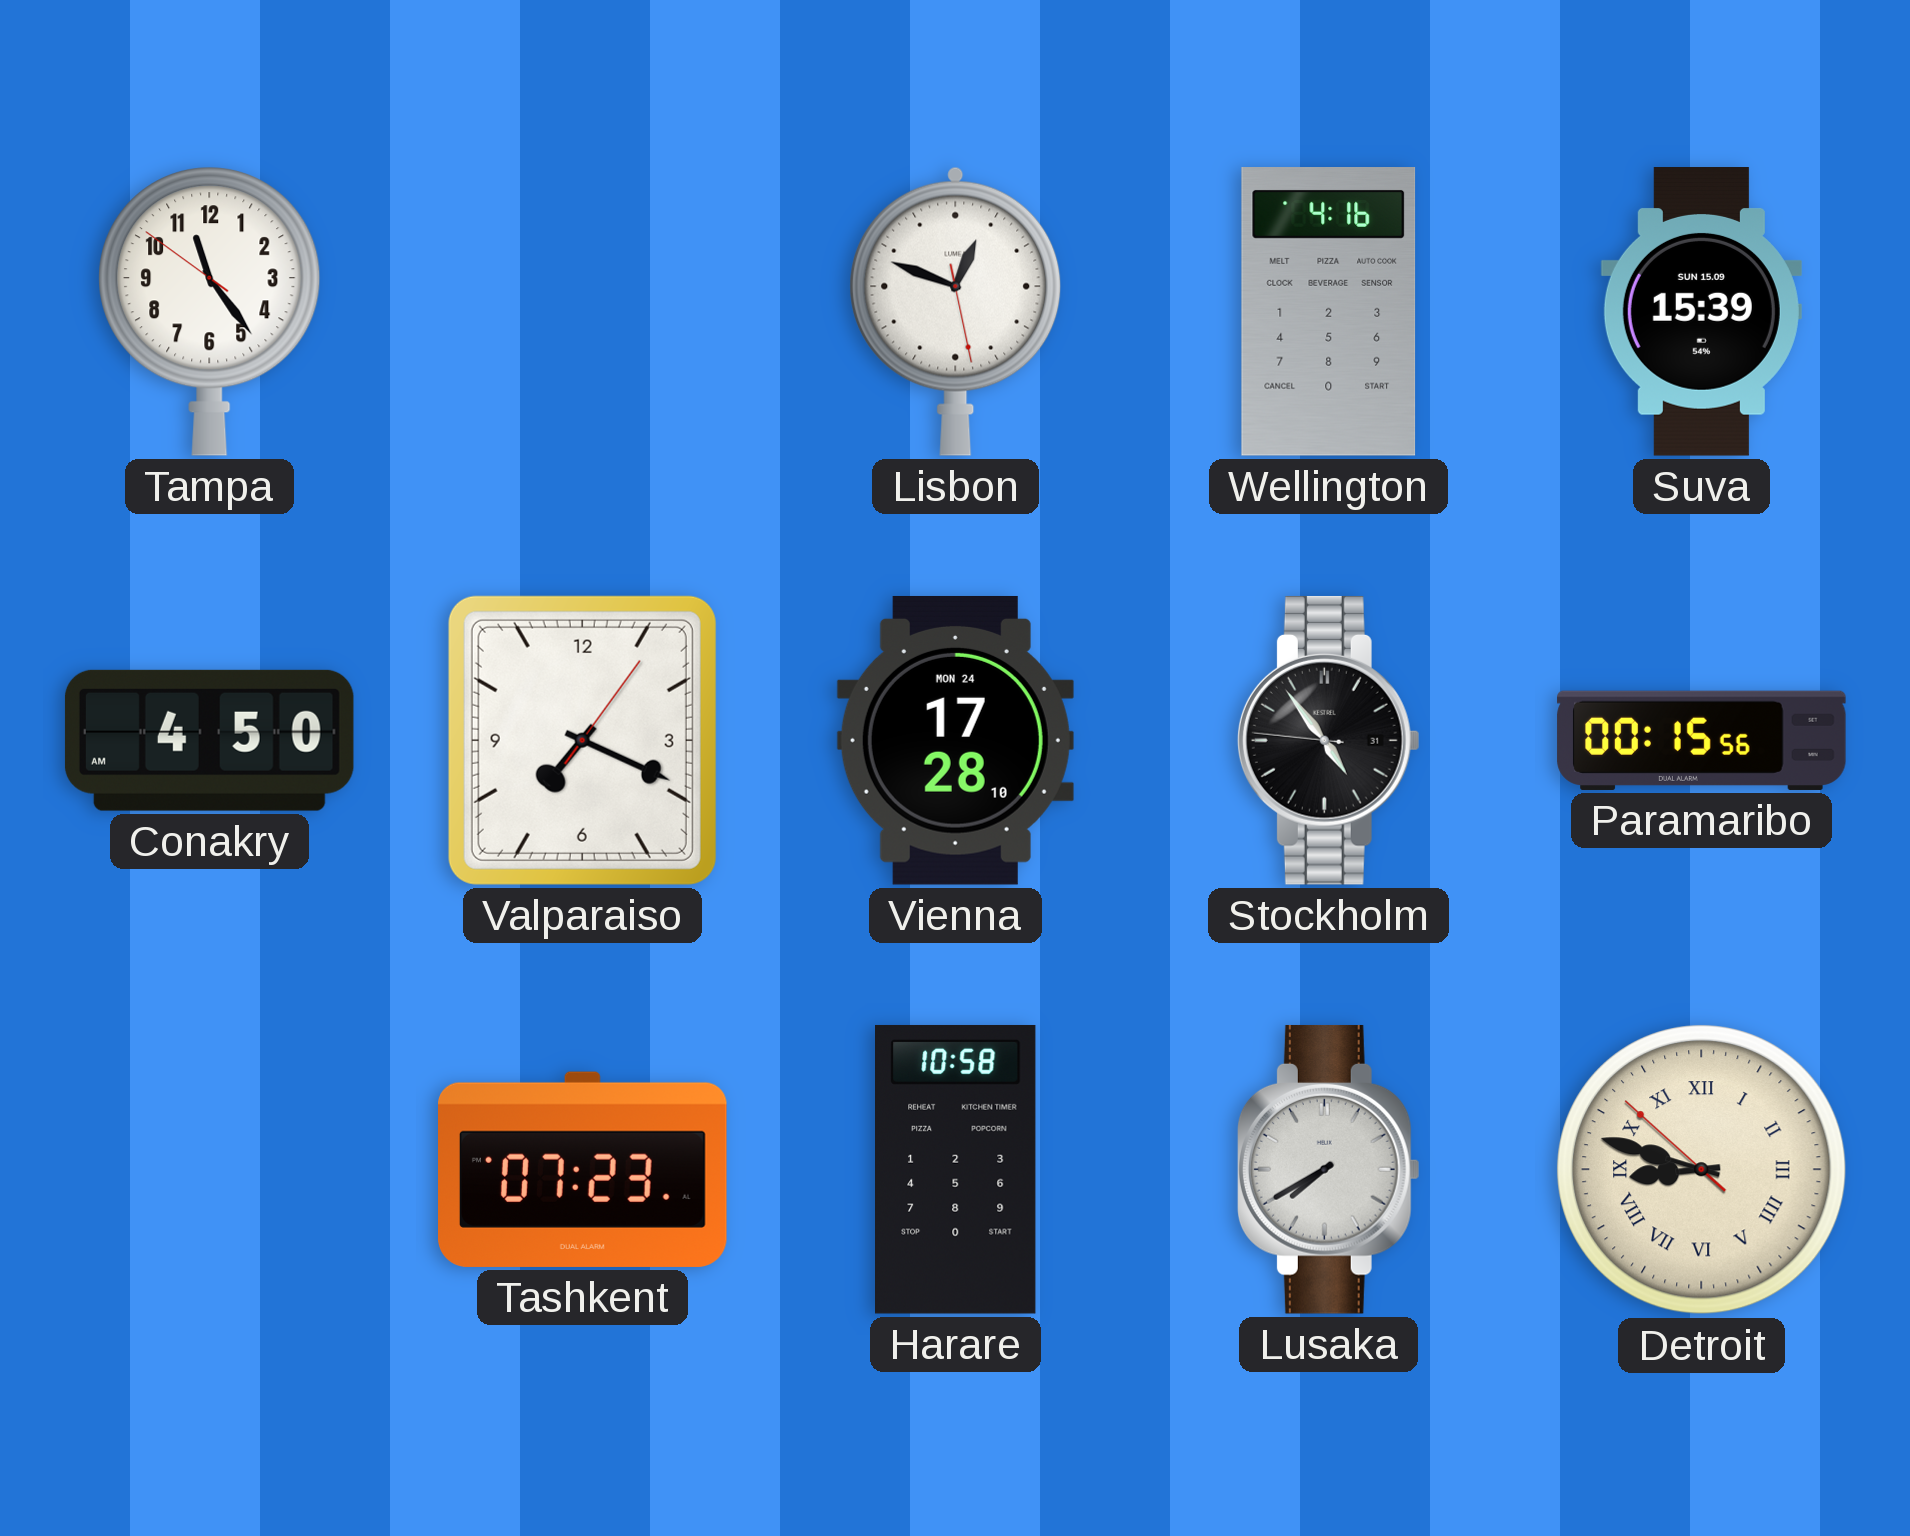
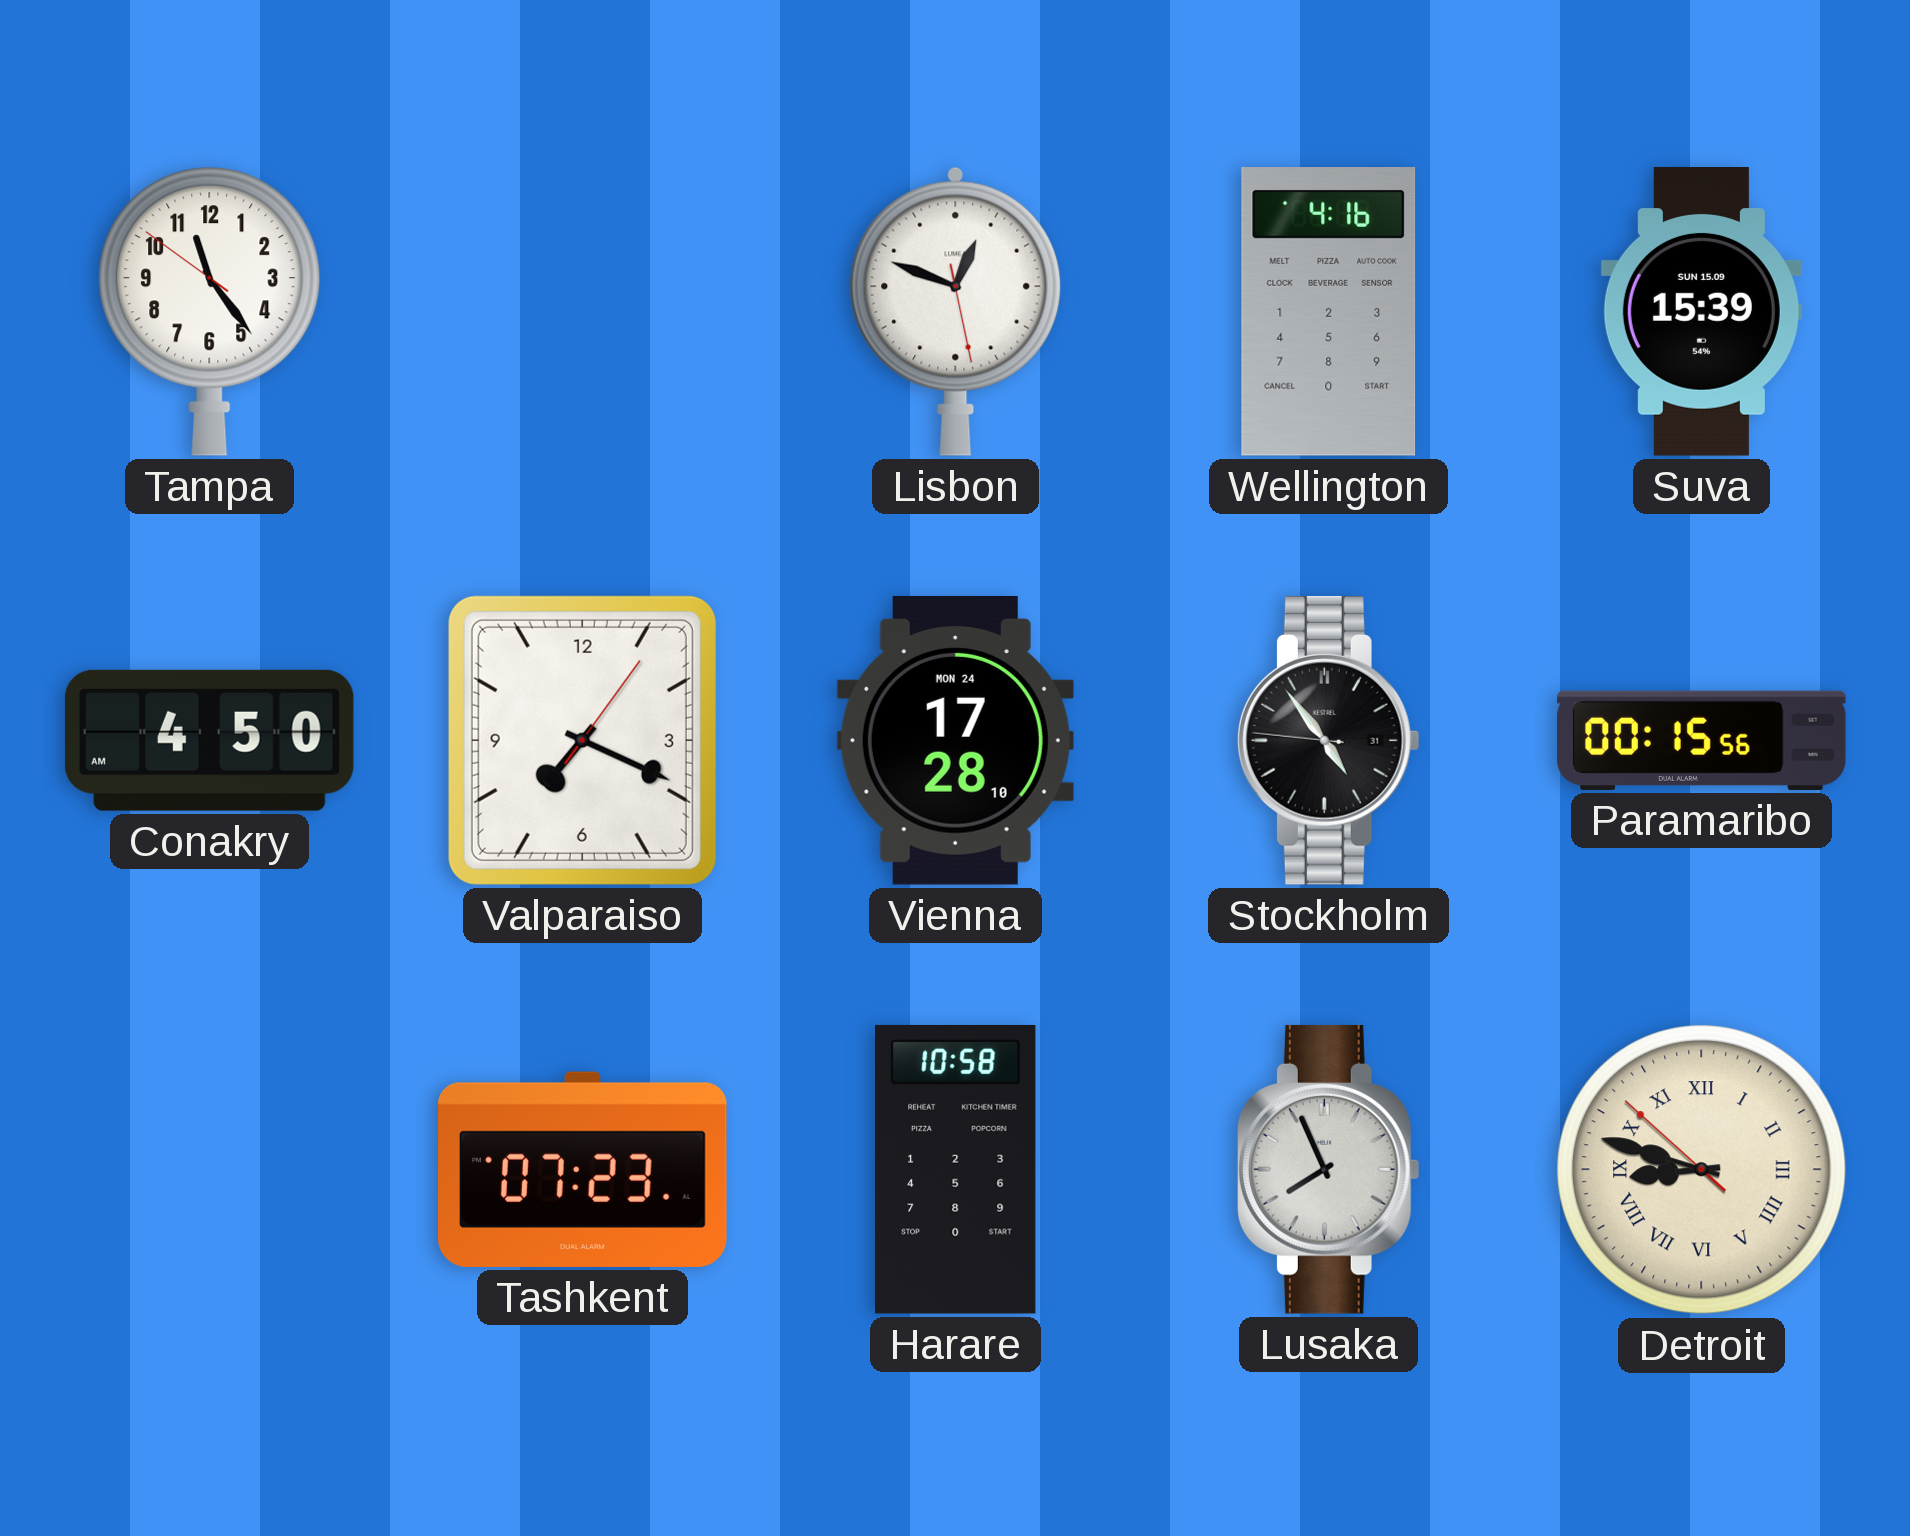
Lusaka: 7:40 -> 7:56 (1328, 1169)
